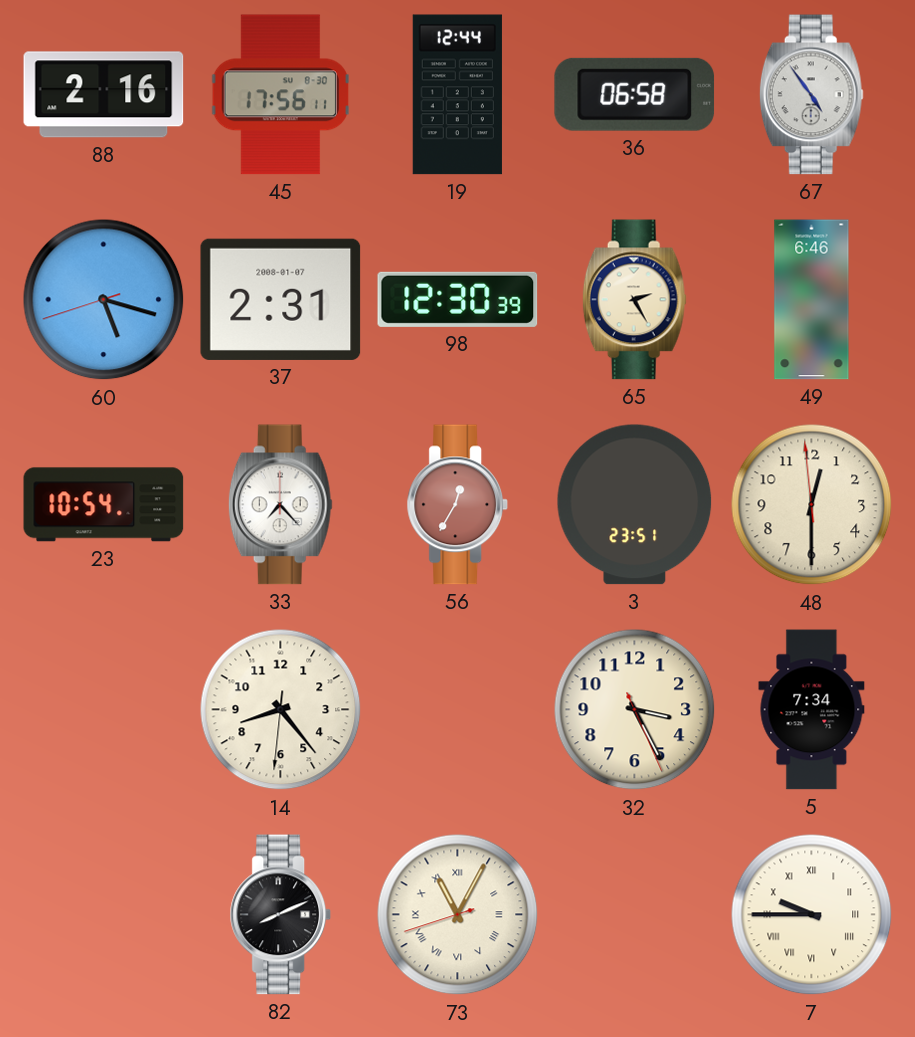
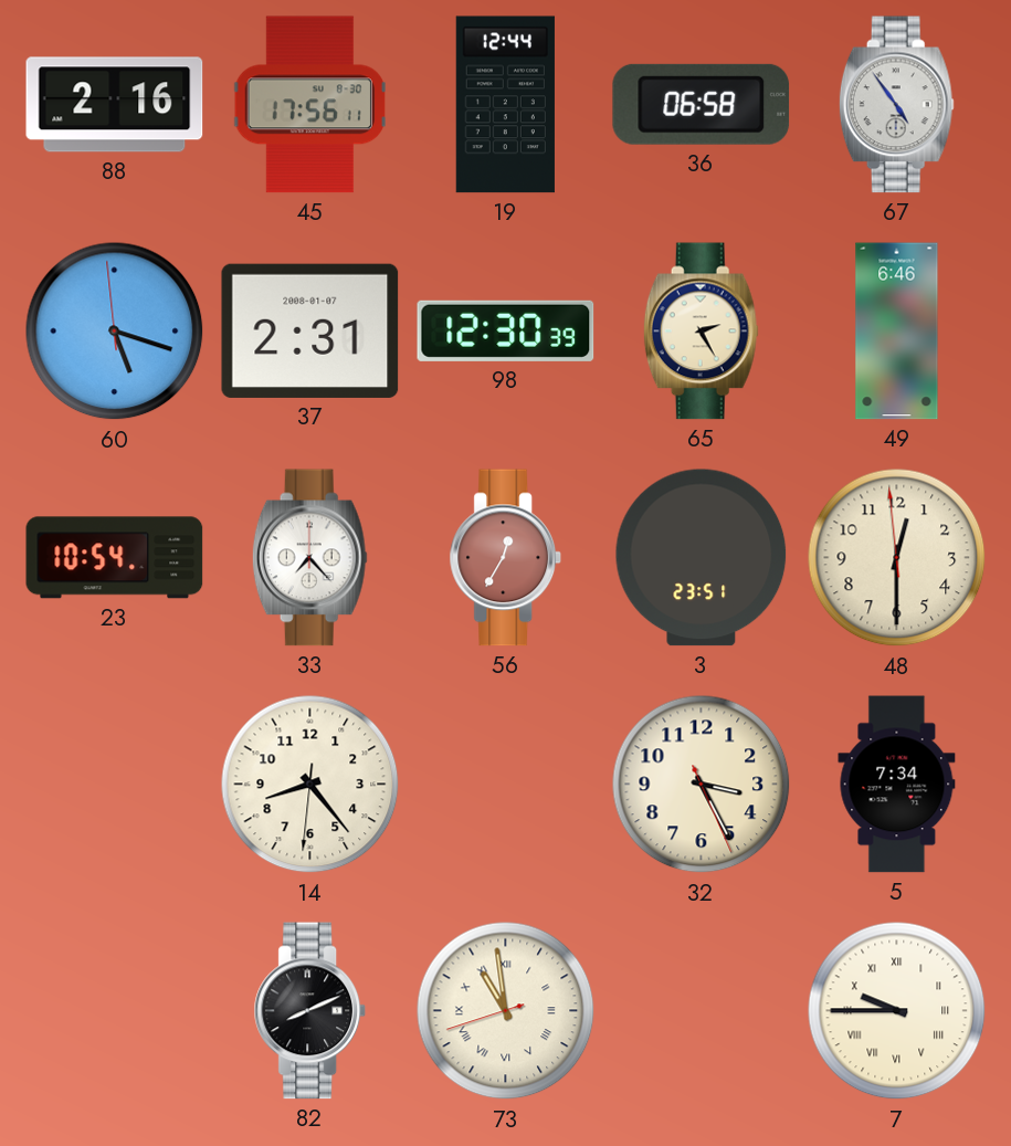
60: 5:17:42 -> 5:17:59 (115, 332)
73: 11:04 -> 10:58 (506, 1011)
